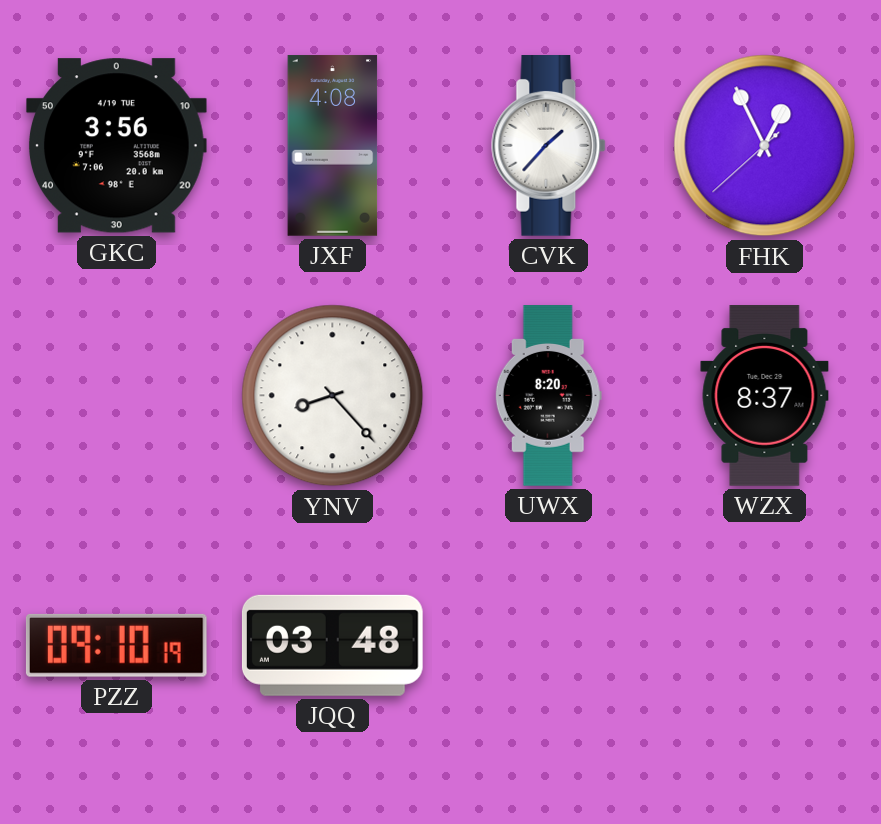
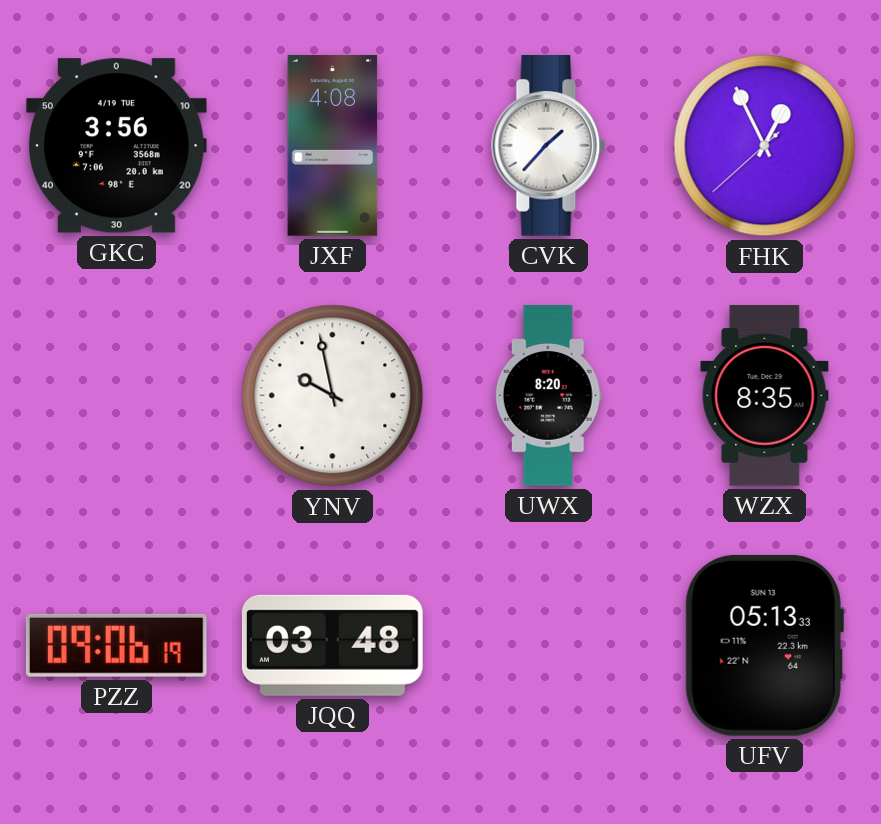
YNV: 8:23 -> 9:58 (333, 396)
WZX: 8:37 -> 8:35 (765, 396)
PZZ: 09:10 -> 09:06 (116, 645)
UFV: none -> 05:13 (764, 645)
